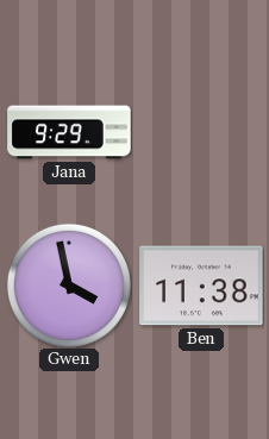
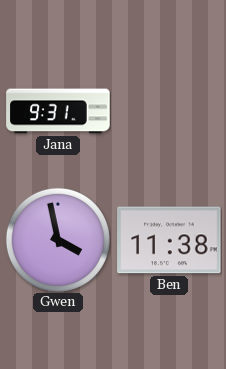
Jana: 9:29 -> 9:31 (58, 111)
